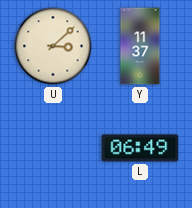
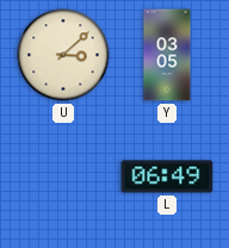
Y: 11:37 -> 03:05 (167, 55)
